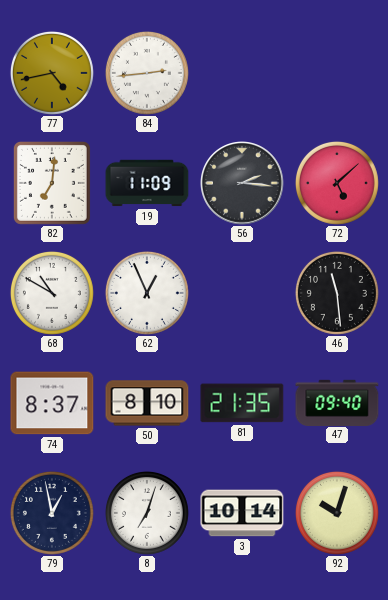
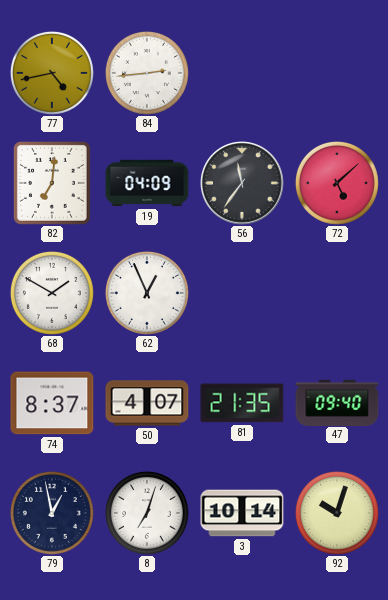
19: 11:09 -> 04:09 (147, 183)
56: 2:16 -> 11:36 (242, 183)
68: 10:50 -> 1:50 (52, 293)
46: 11:29 -> none (337, 293)
50: 8:10 -> 4:07 (147, 403)
